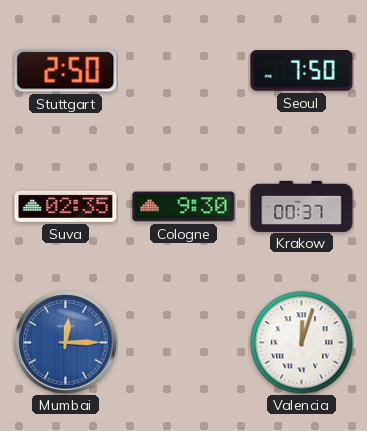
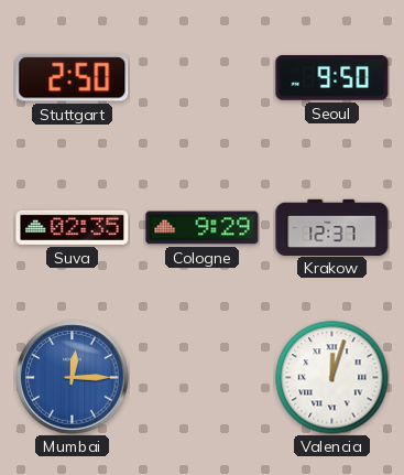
Seoul: 7:50 -> 9:50 (332, 78)
Cologne: 9:30 -> 9:29 (203, 228)
Krakow: 00:37 -> 12:37 (332, 227)
